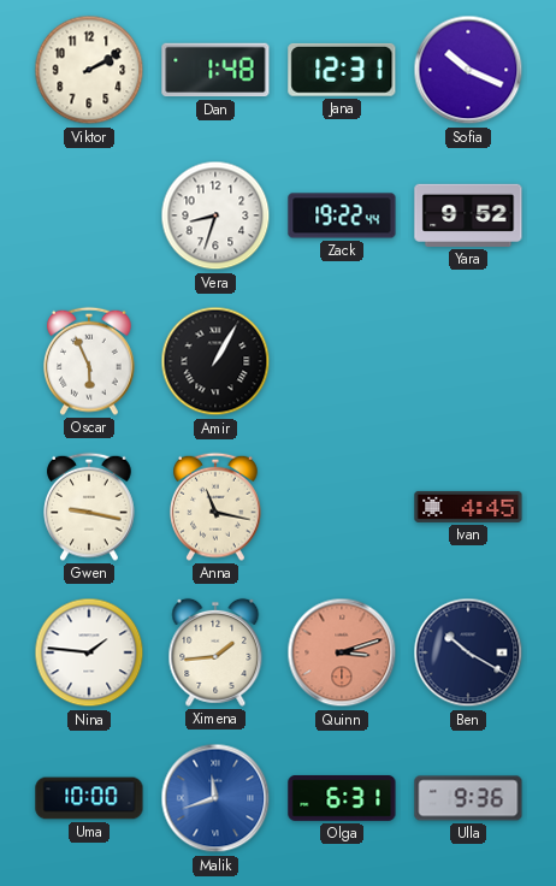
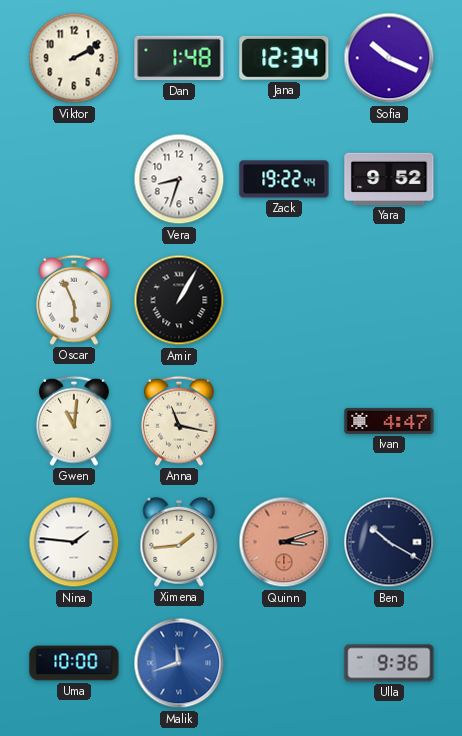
Jana: 12:31 -> 12:34 (284, 58)
Gwen: 9:17 -> 11:01 (75, 421)
Ivan: 4:45 -> 4:47 (389, 421)
Olga: 6:31 -> none (342, 798)
